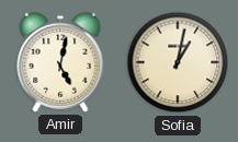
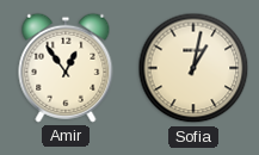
Amir: 5:02 -> 12:54 (66, 68)
